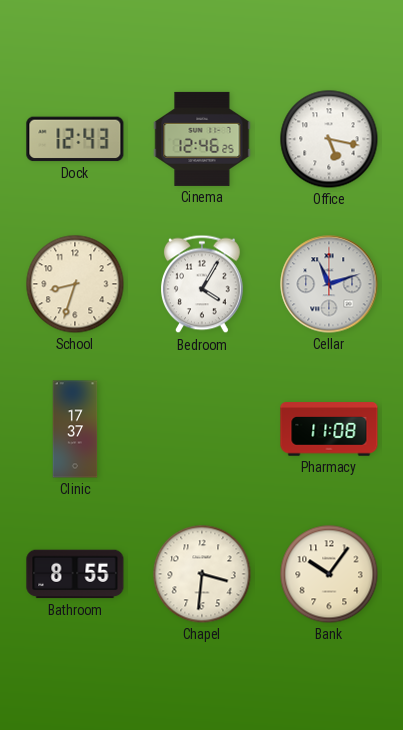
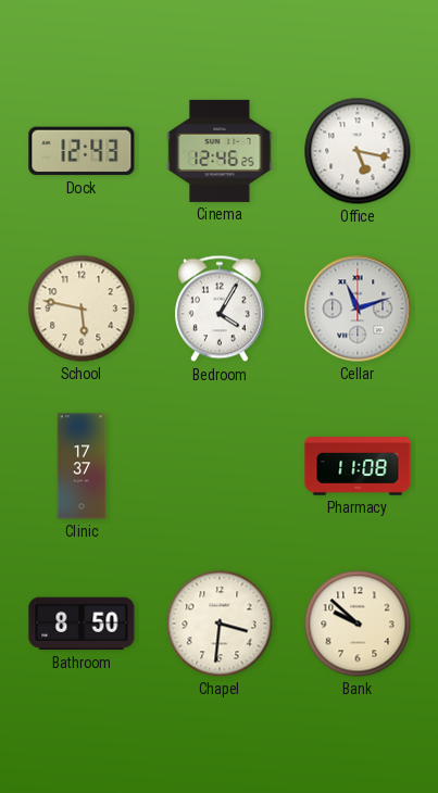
School: 8:33 -> 5:47 (82, 309)
Bathroom: 8:55 -> 8:50 (82, 624)
Bank: 10:06 -> 9:52 (358, 624)
